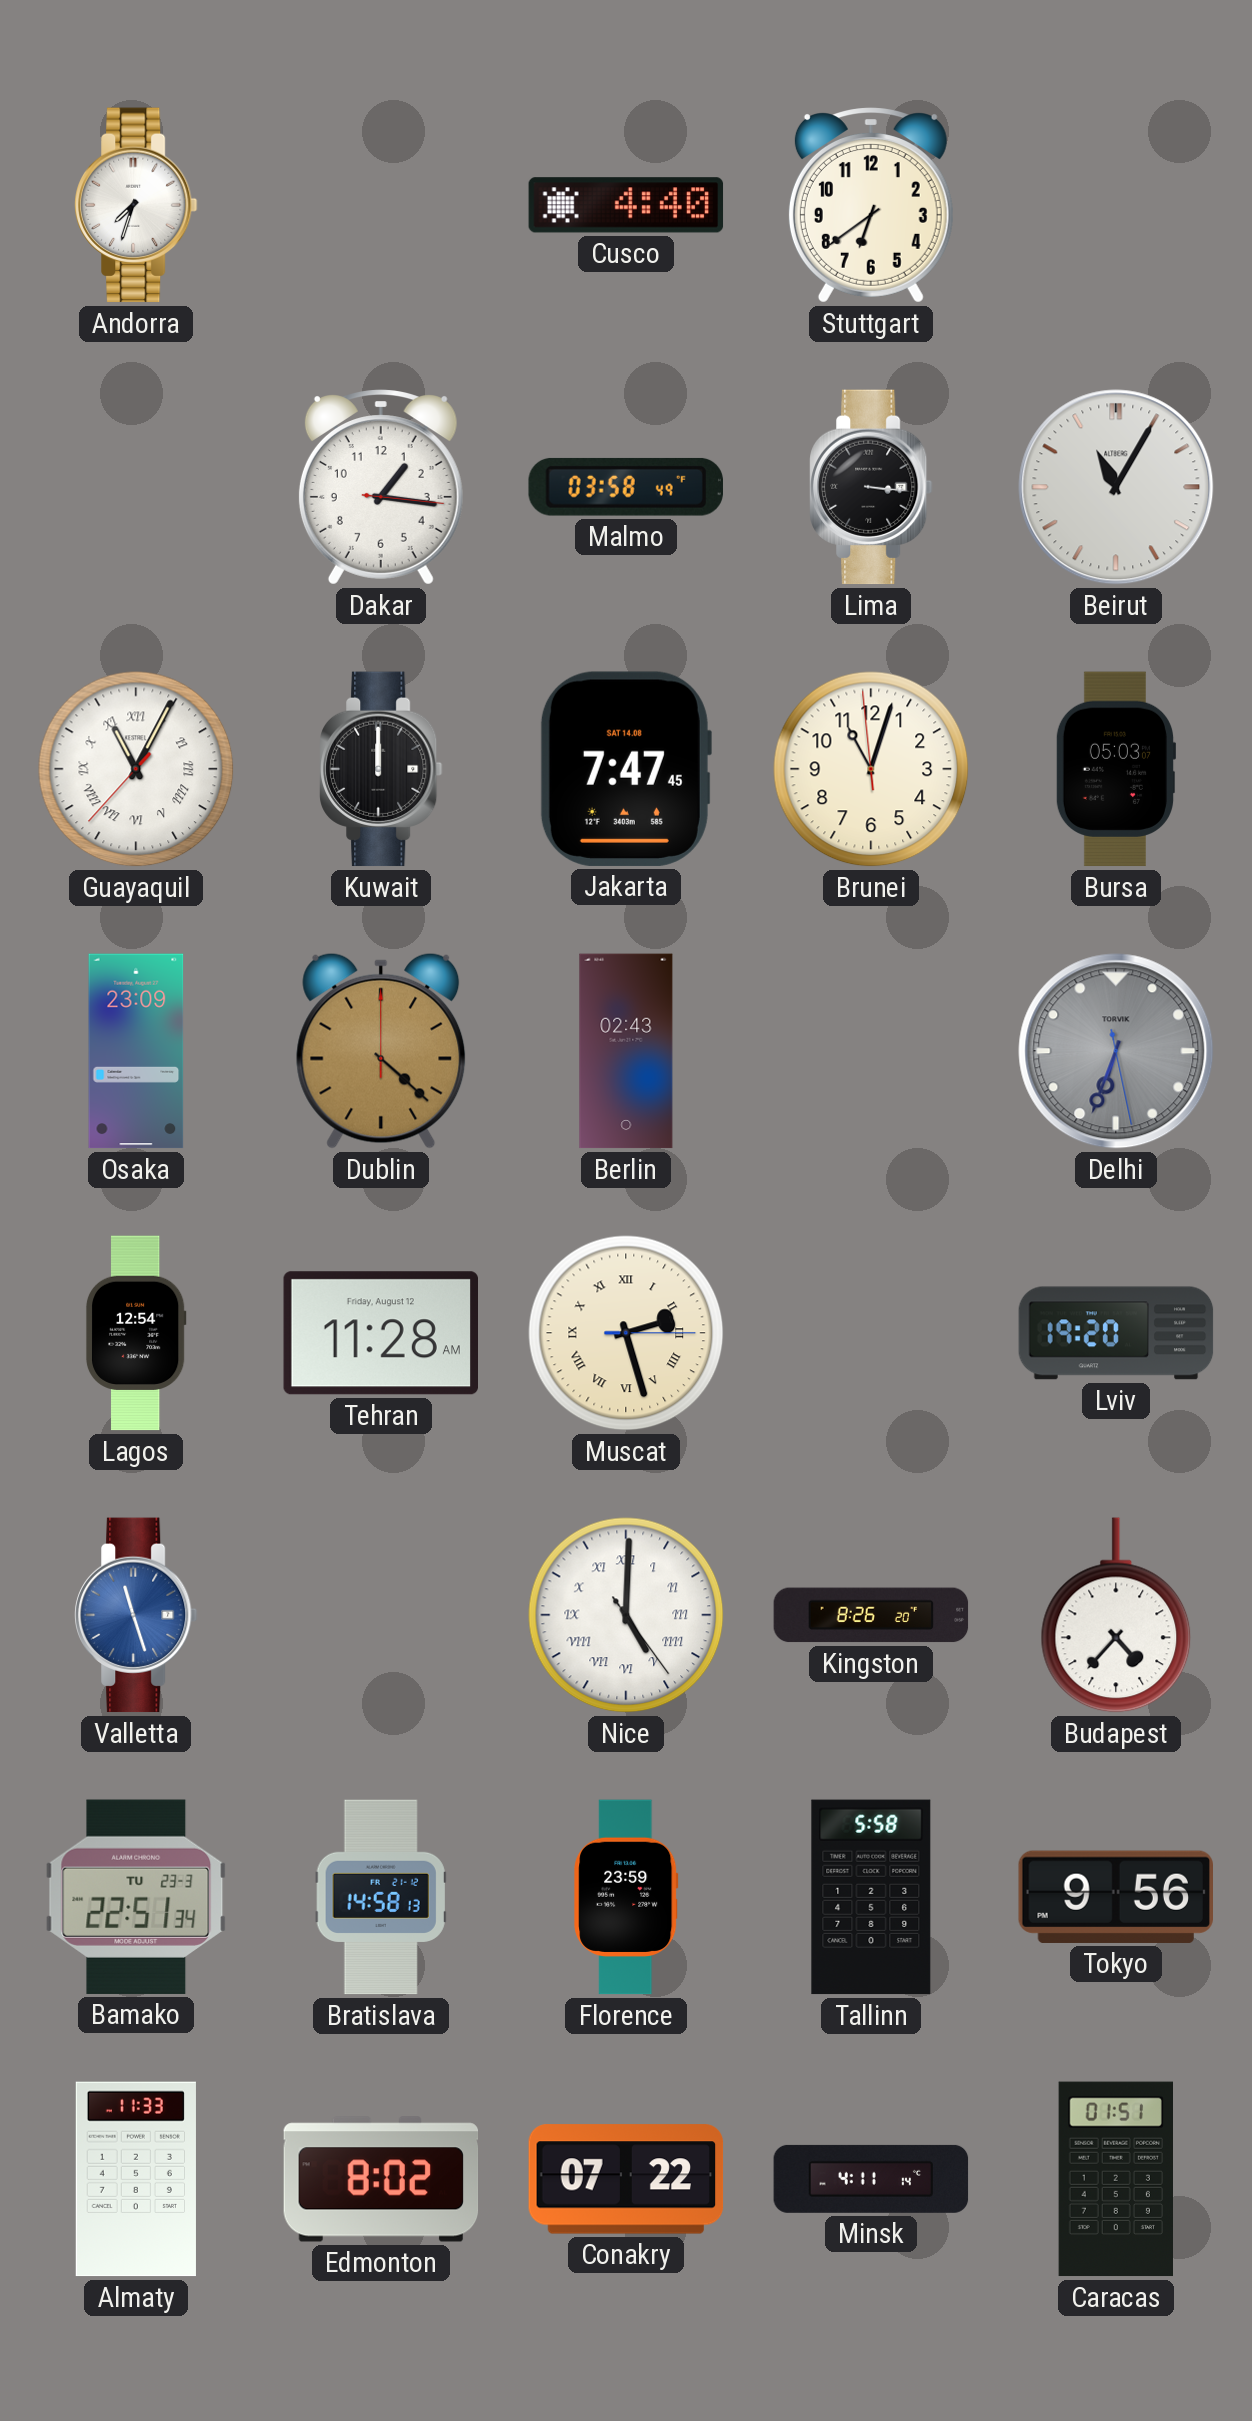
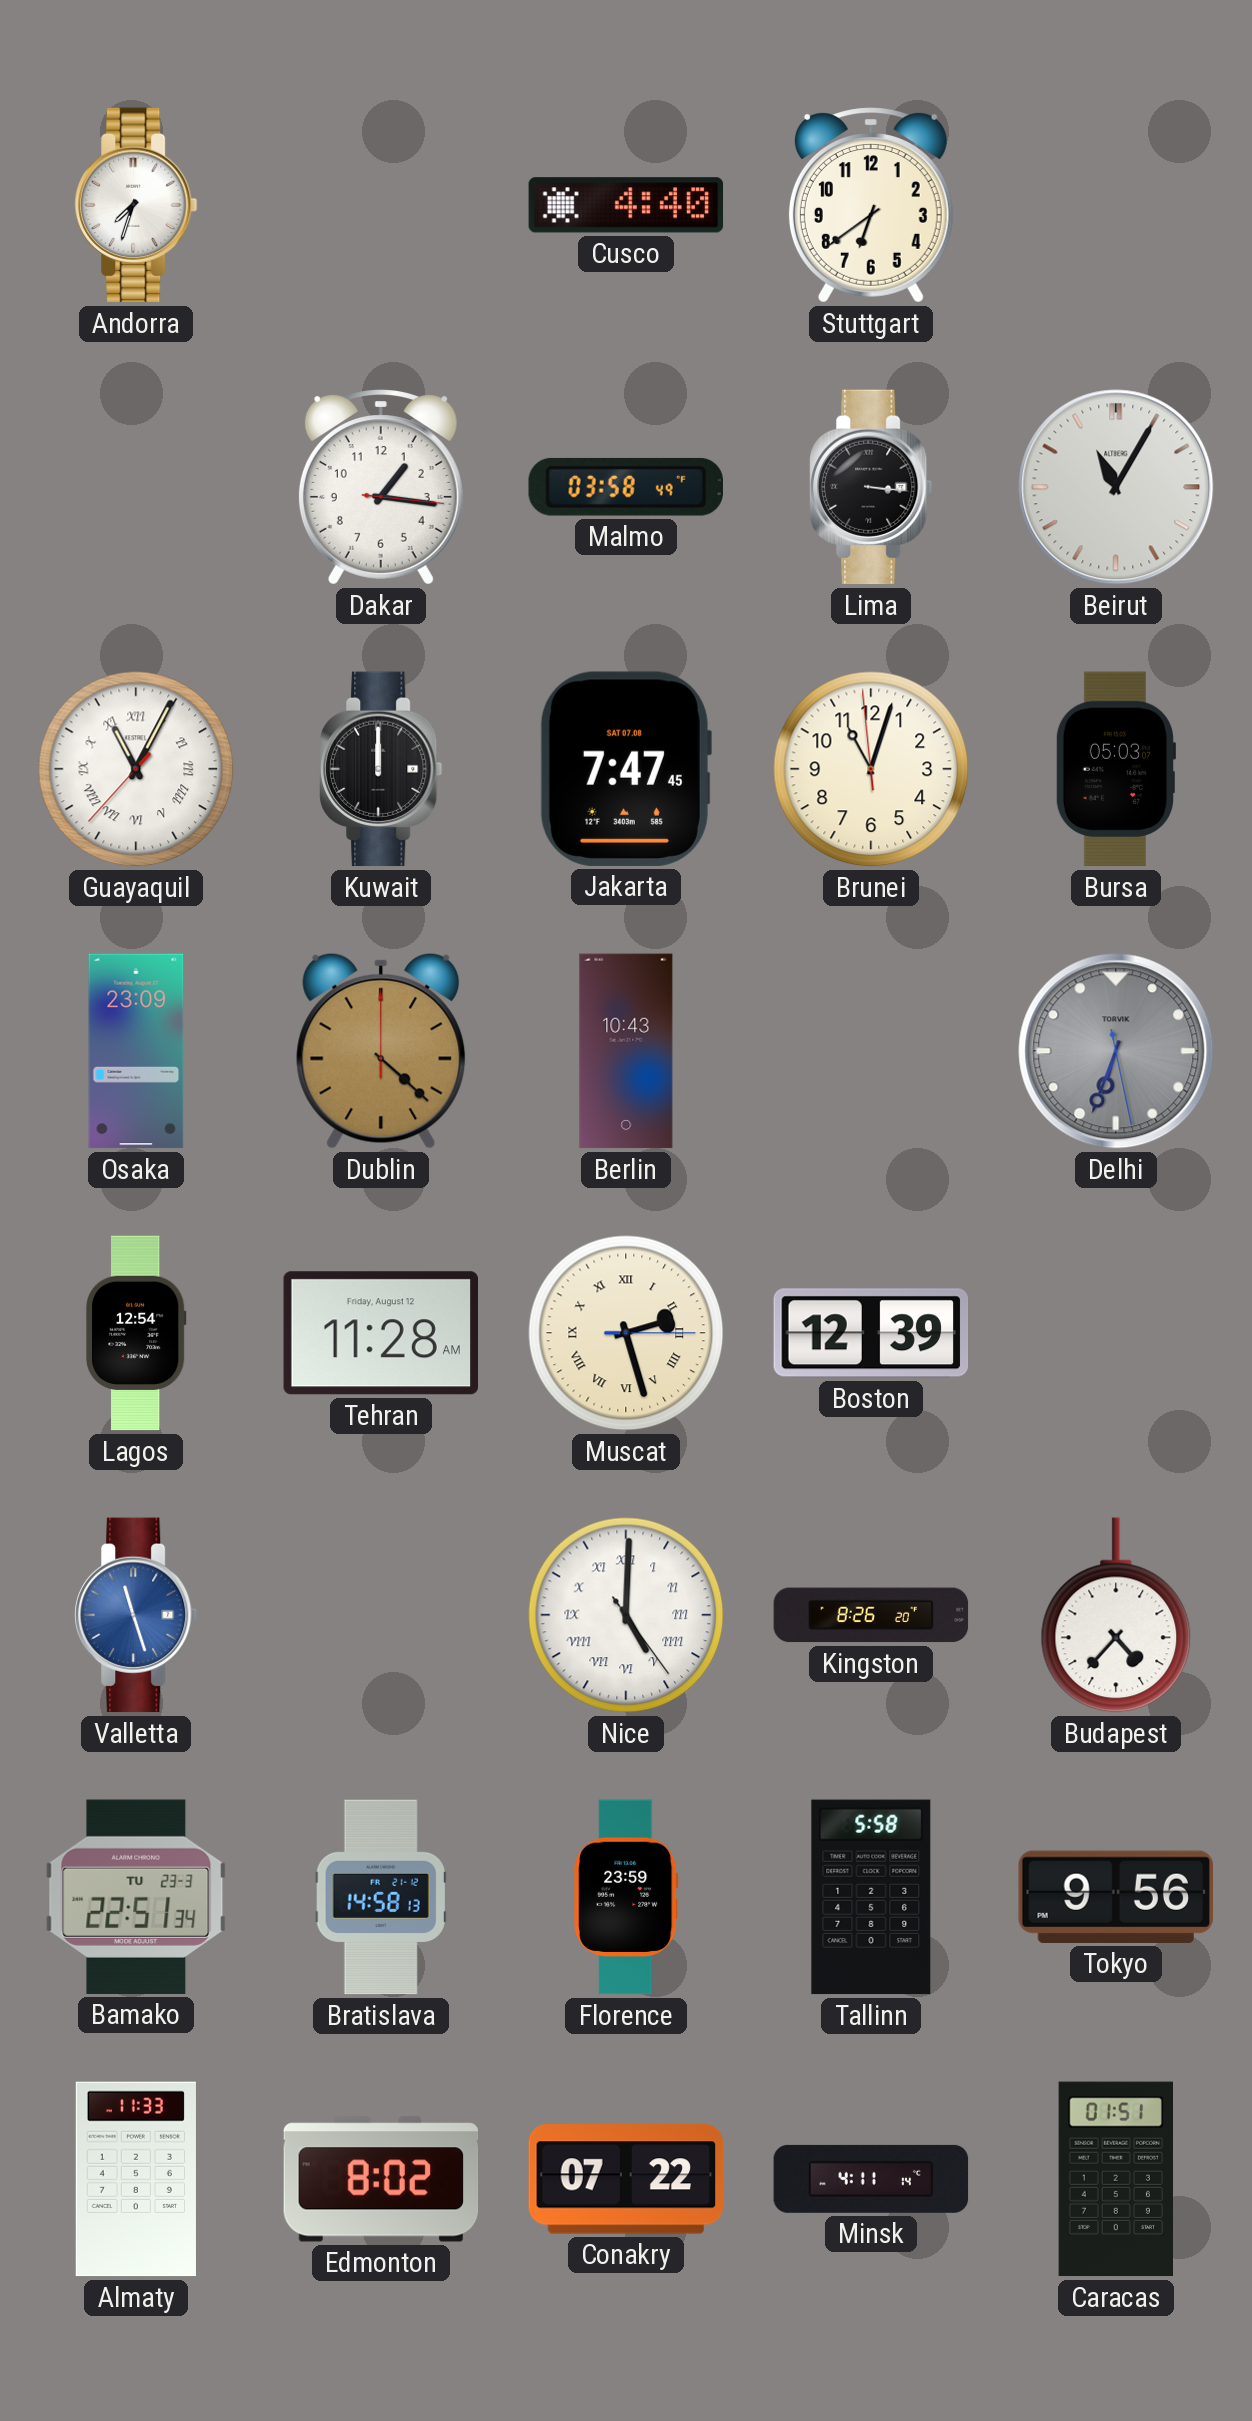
Jakarta date: SAT 14.08 -> SAT 07.08 (625, 769)
Berlin: 02:43 -> 10:43 (626, 1051)
Boston: none -> 12:39 (871, 1333)
Lviv: 19:20 -> none (1116, 1333)
